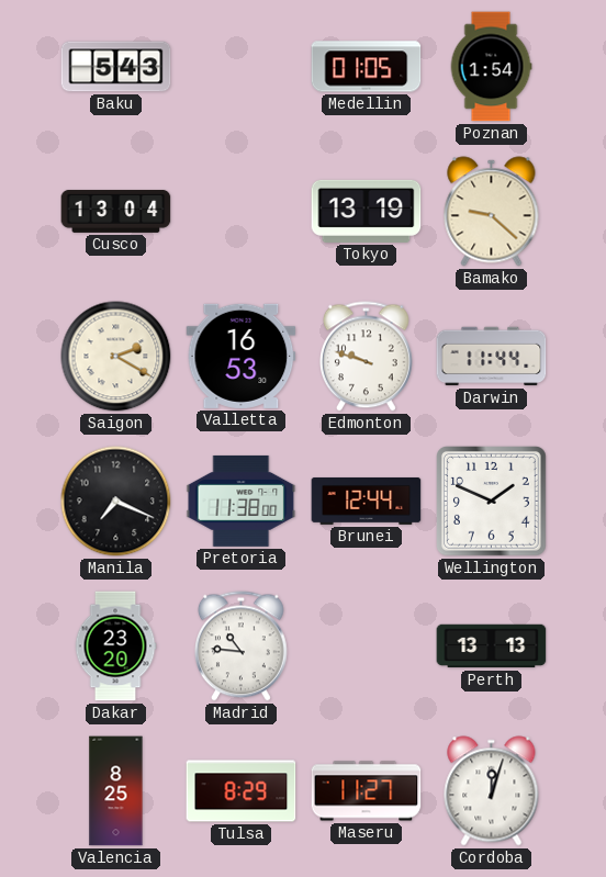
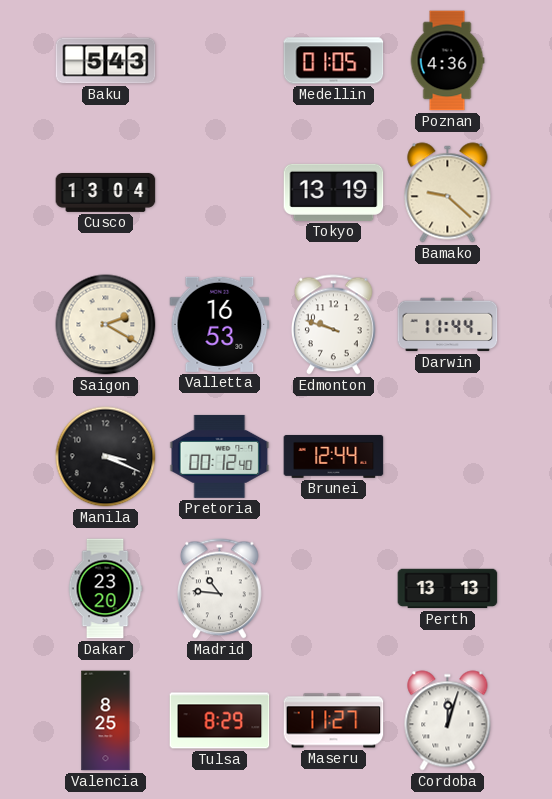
Poznan: 1:54 -> 4:36 (447, 61)
Manila: 7:19 -> 3:19 (106, 457)
Pretoria: 11:38 -> 00:12 (220, 456)
Wellington: 1:49 -> none (492, 502)
